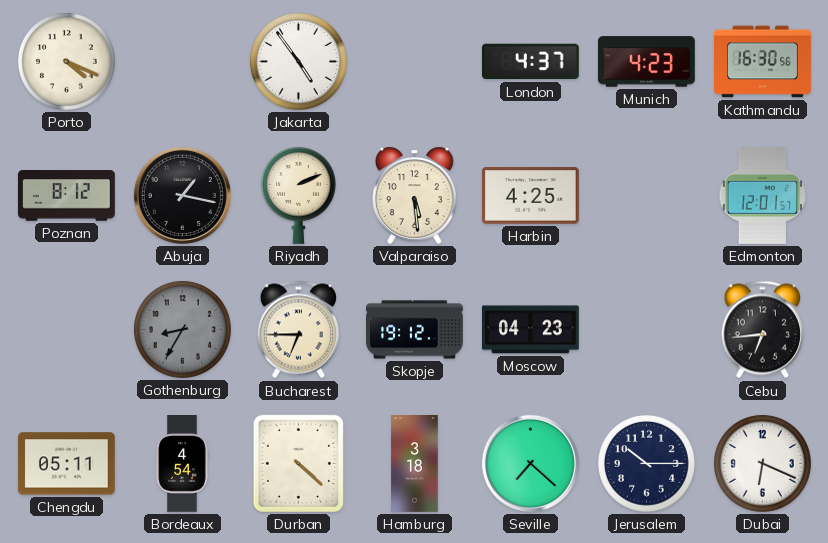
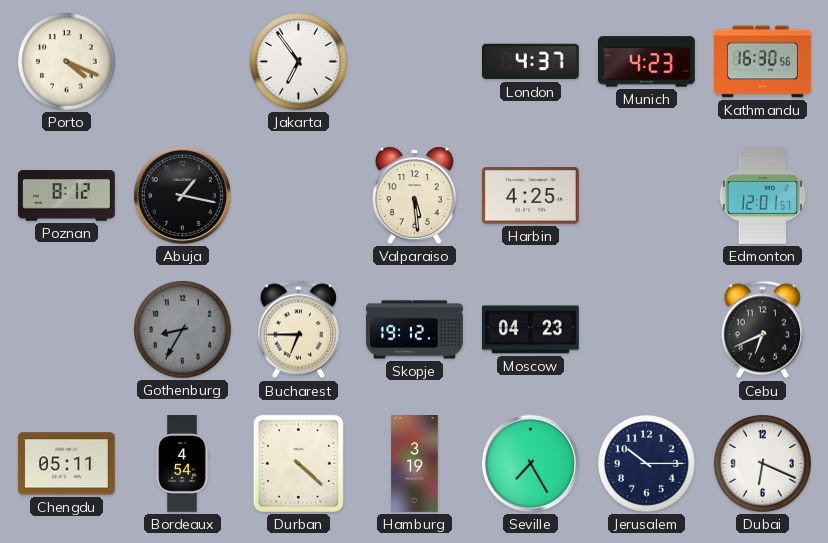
Jakarta: 4:54 -> 6:54 (298, 61)
Riyadh: 2:11 -> none (298, 195)
Cebu: 6:44 -> 6:41 (762, 330)
Hamburg: 3:18 -> 3:19 (415, 464)
Seville: 7:22 -> 7:25 (530, 463)
